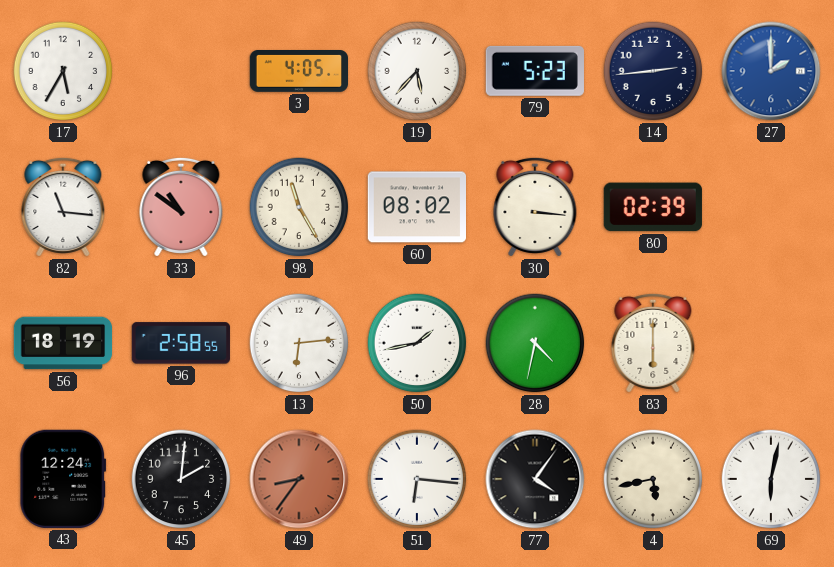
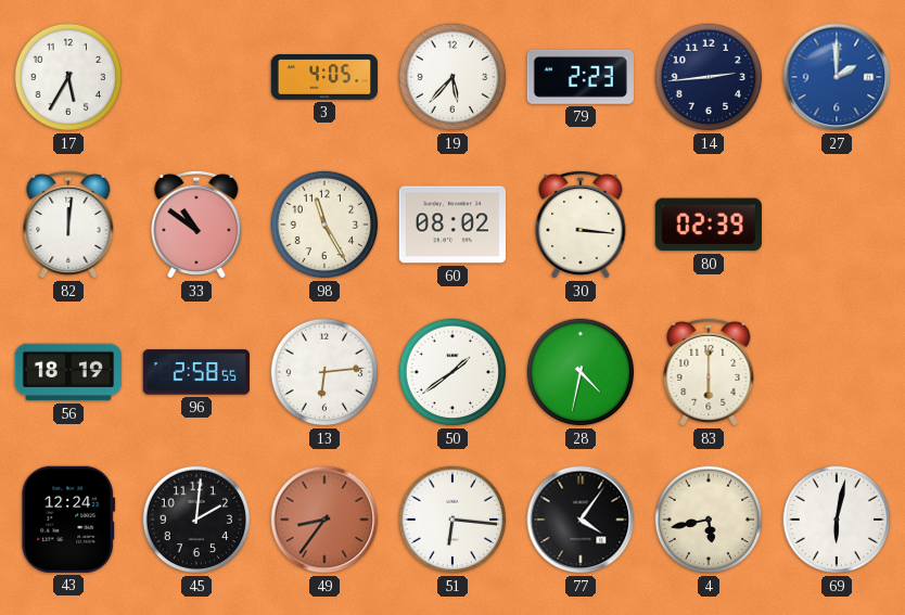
79: 5:23 -> 2:23 (581, 77)
82: 11:16 -> 12:01 (68, 225)
50: 1:43 -> 1:39 (452, 372)
